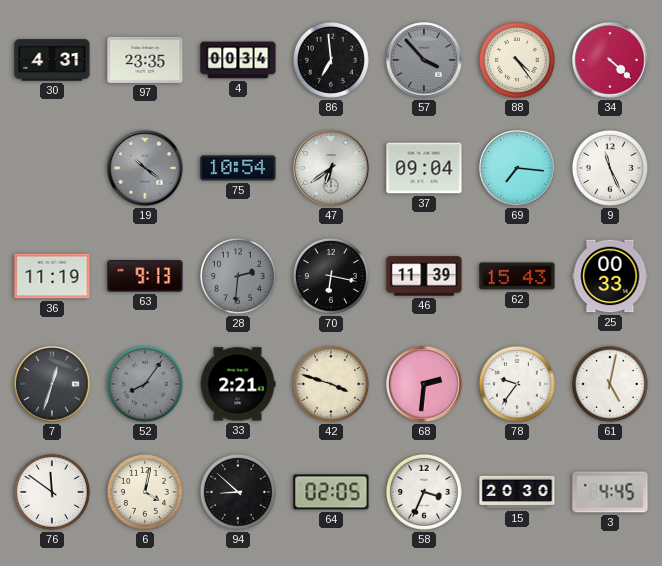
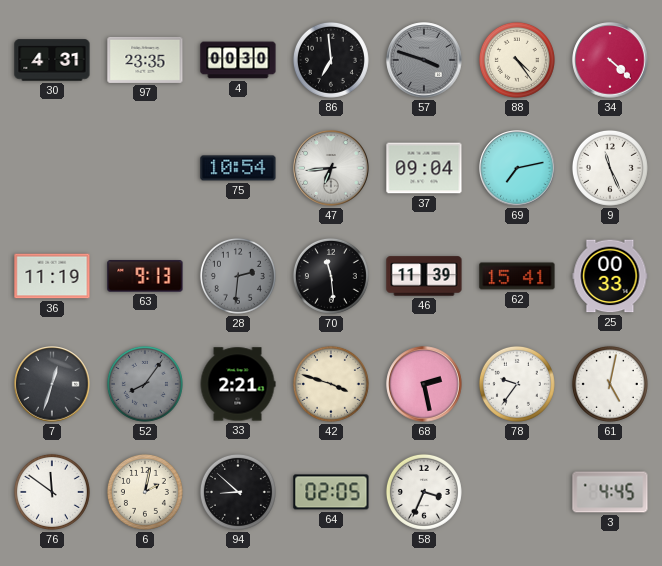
4: 00:34 -> 00:30 (238, 60)
57: 3:53 -> 3:48 (424, 60)
19: 10:21 -> none (145, 168)
47: 6:39 -> 6:44 (331, 168)
69: 7:16 -> 7:13 (517, 168)
70: 6:17 -> 11:29 (331, 276)
62: 15:43 -> 15:41 (517, 276)
68: 2:31 -> 2:28 (424, 384)
6: 4:02 -> 2:02 (145, 492)
15: 20:30 -> none (517, 492)
